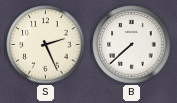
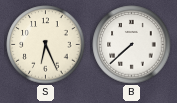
S: 2:26 -> 6:26 (46, 45)
